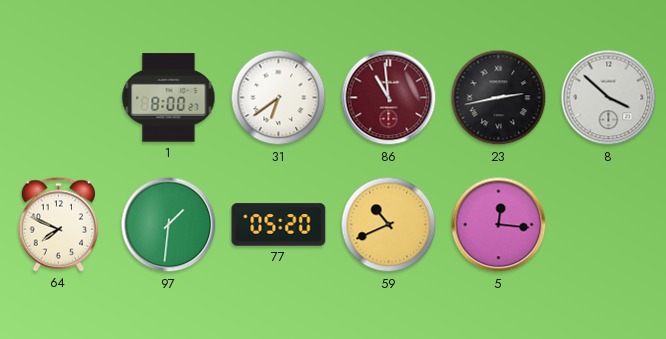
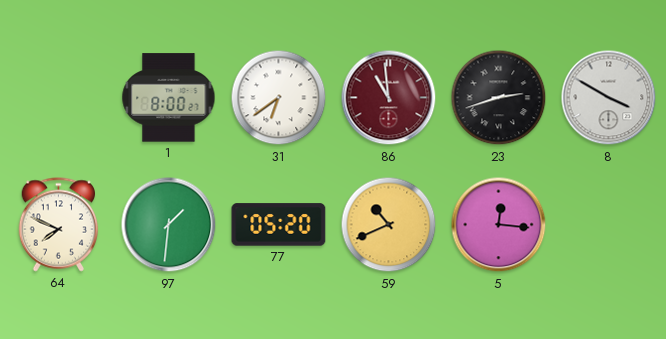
23: 2:43 -> 2:42 (499, 98)
8: 3:52 -> 3:50 (609, 98)
